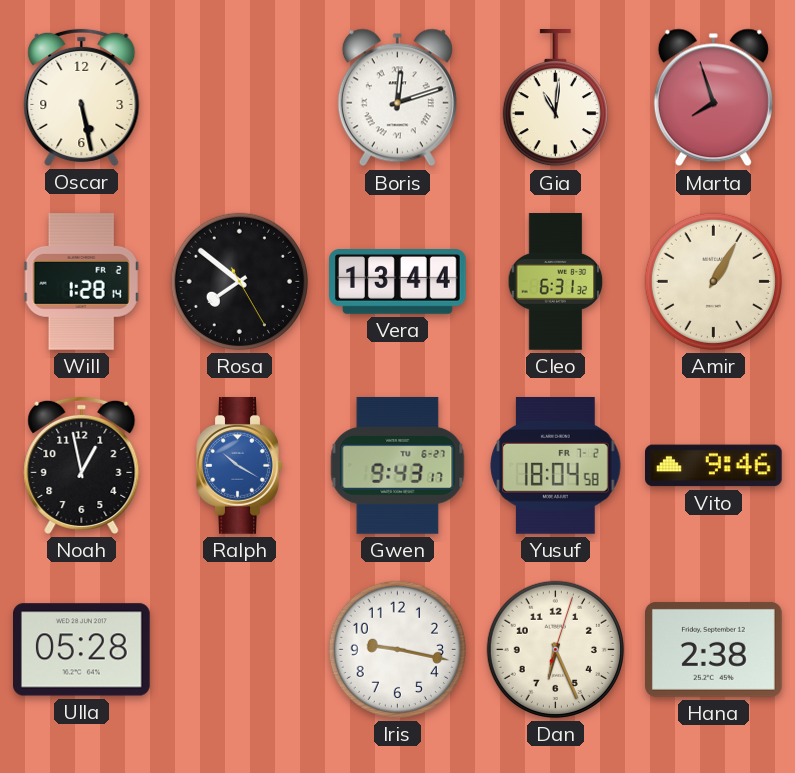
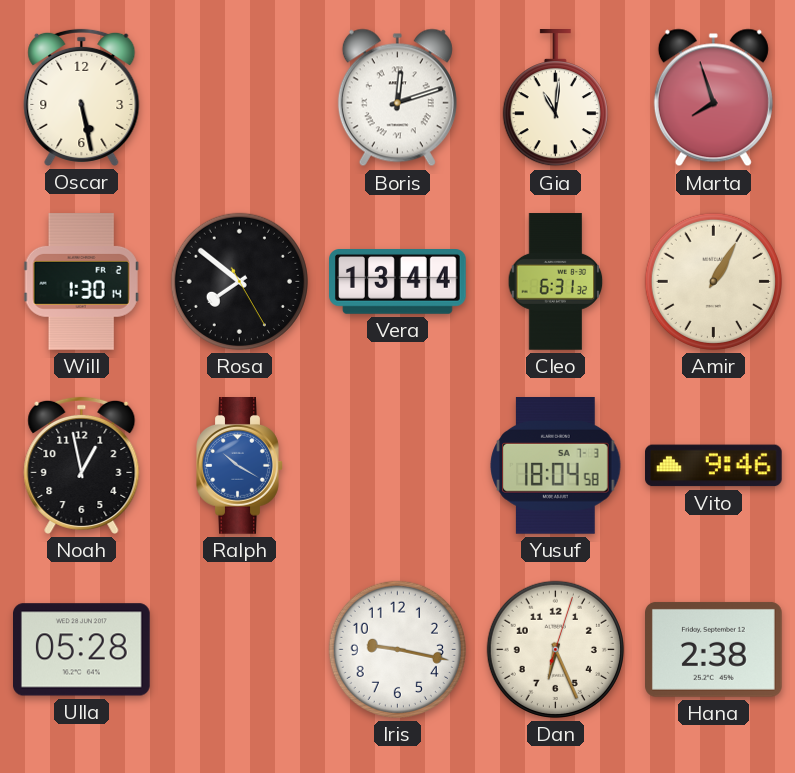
Will: 1:28 -> 1:30 (81, 282)
Gwen: 9:43 -> none (398, 466)
Yusuf date: FR 7-2 -> SA 7-3 (556, 466)
